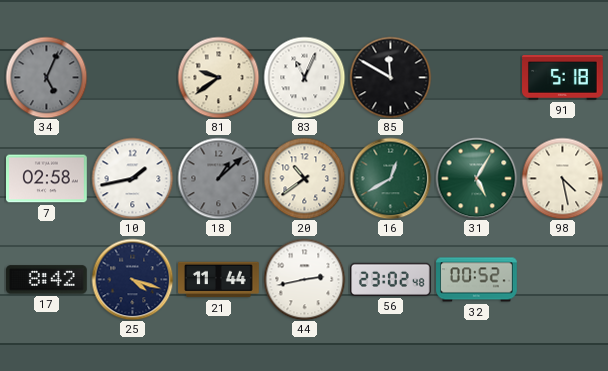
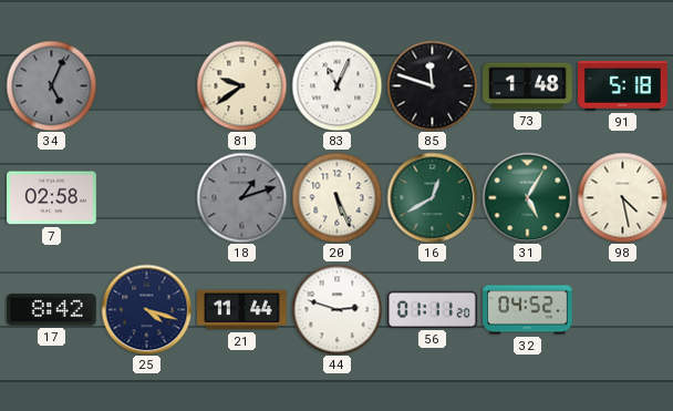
85: 11:50 -> 11:48 (432, 85)
73: none -> 1:48 (528, 86)
10: 1:43 -> none (132, 178)
18: 1:08 -> 1:12 (241, 197)
20: 10:39 -> 5:26 (336, 197)
44: 2:43 -> 2:48 (336, 309)
56: 23:02 -> 01:11 (433, 309)
32: 00:52 -> 04:52 (528, 310)
